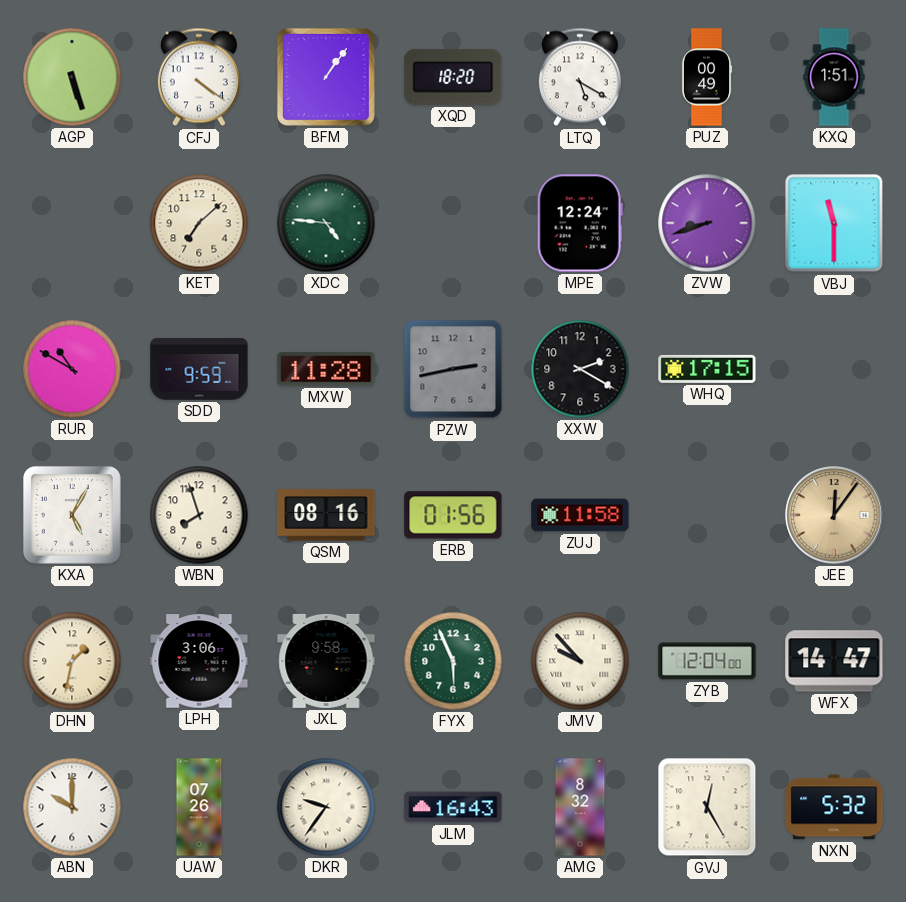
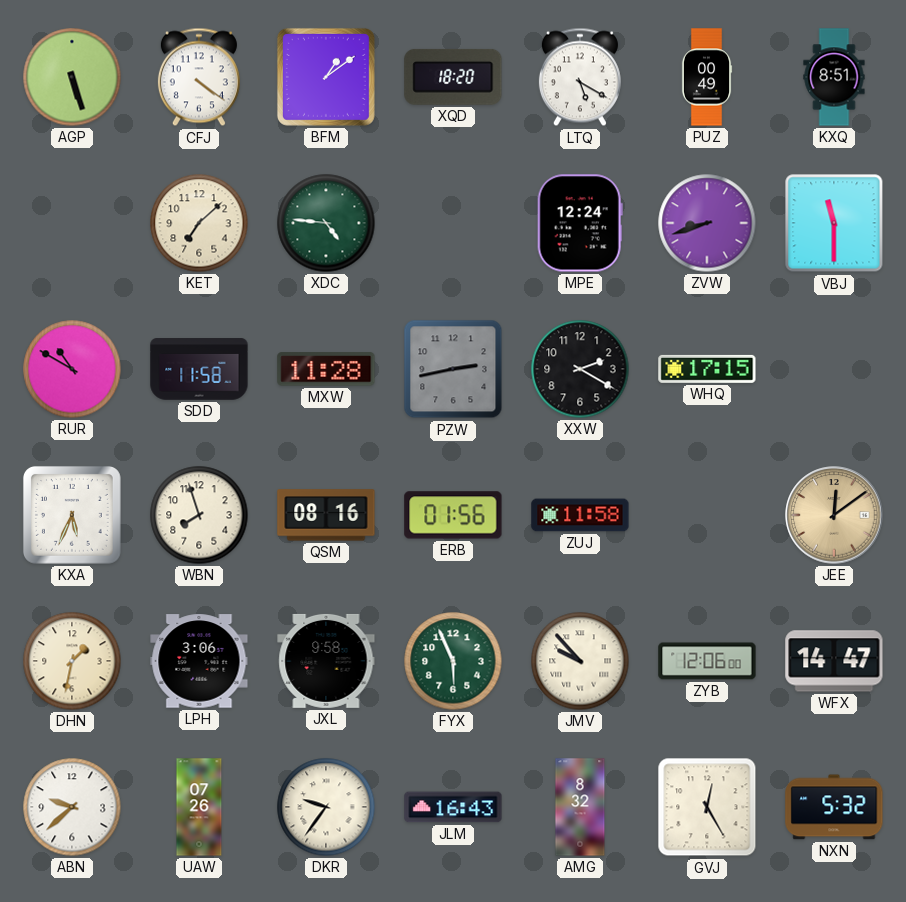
BFM: 1:06 -> 1:09 (326, 77)
KXQ: 1:51 -> 8:51 (834, 77)
SDD: 9:59 -> 11:58 (199, 369)
KXA: 5:05 -> 5:34 (72, 515)
JEE: 12:06 -> 12:09 (834, 515)
ZYB: 12:04 -> 12:06 (707, 661)
ABN: 10:00 -> 9:38 (72, 807)
